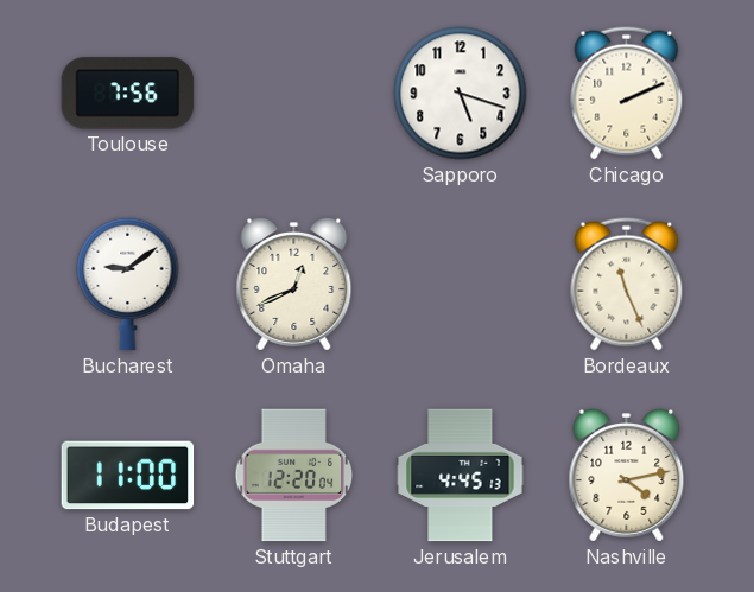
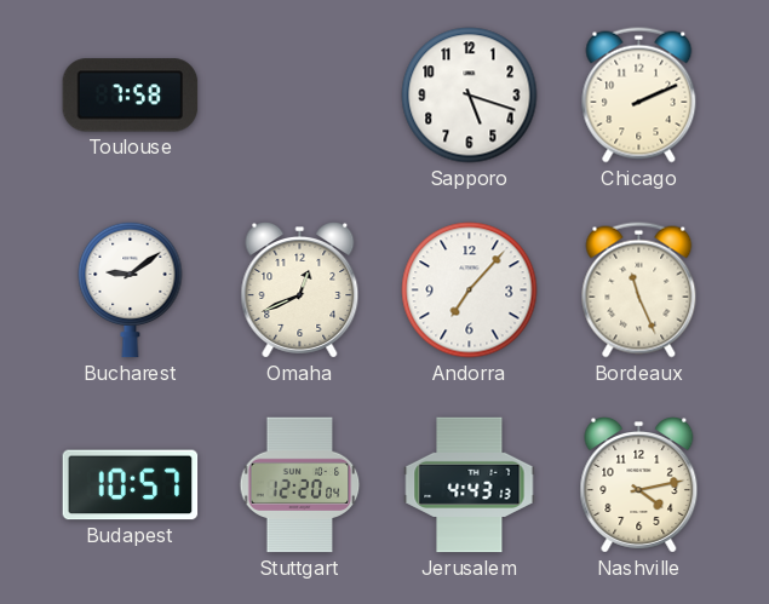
Toulouse: 7:56 -> 7:58 (131, 96)
Andorra: none -> 7:07 (470, 291)
Budapest: 11:00 -> 10:57 (131, 485)
Jerusalem: 4:45 -> 4:43 (470, 485)
